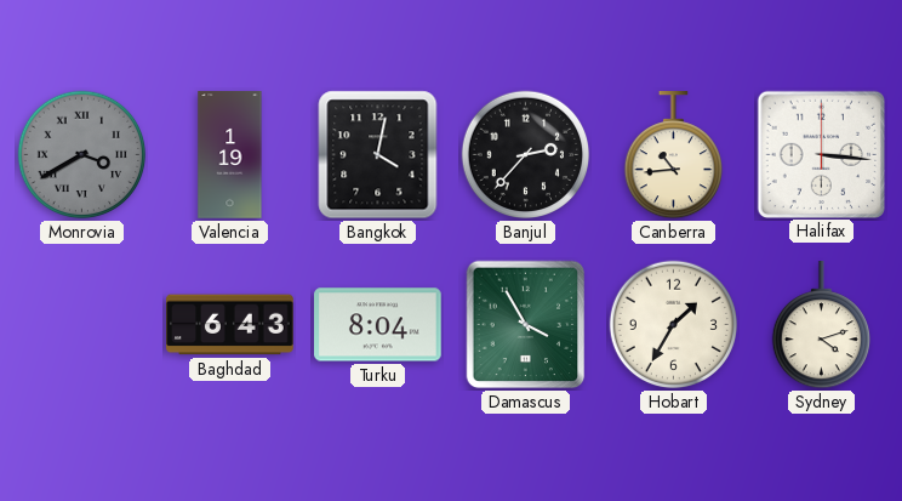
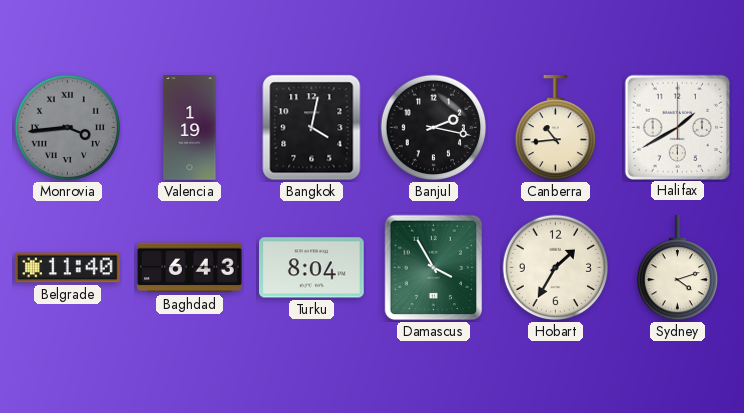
Monrovia: 3:40 -> 3:44 (68, 128)
Banjul: 2:37 -> 2:17 (434, 128)
Halifax: 3:16 -> 1:40 (677, 127)
Belgrade: none -> 11:40 (68, 268)
